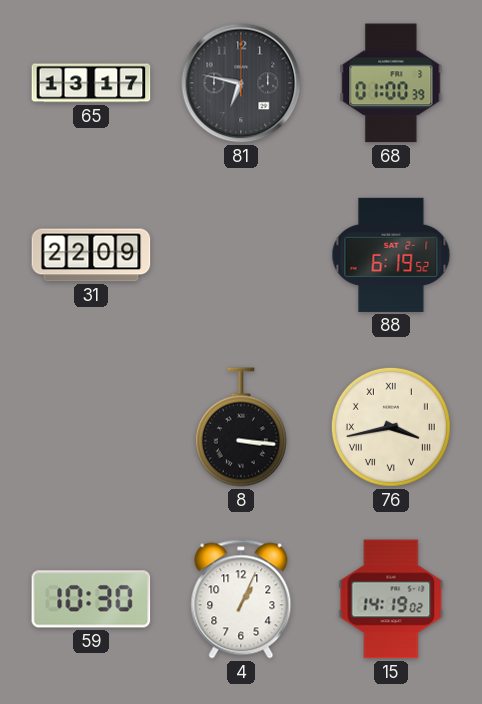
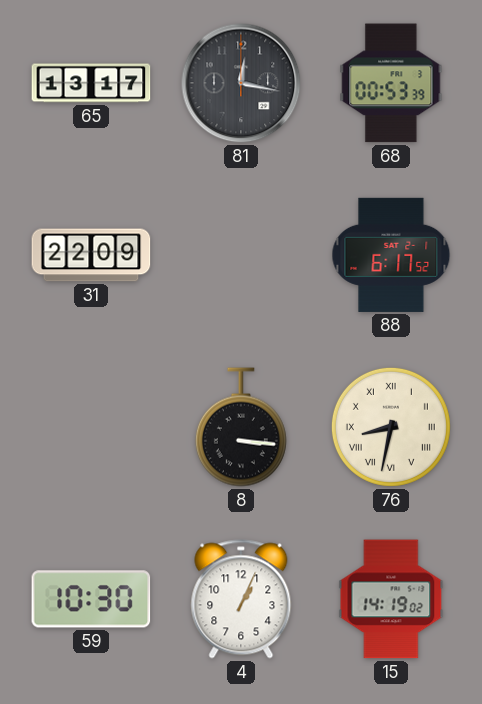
81: 6:47 -> 12:17 (241, 83)
68: 01:00 -> 00:53 (391, 83)
88: 6:19 -> 6:17 (391, 255)
76: 3:43 -> 8:32 (391, 427)
